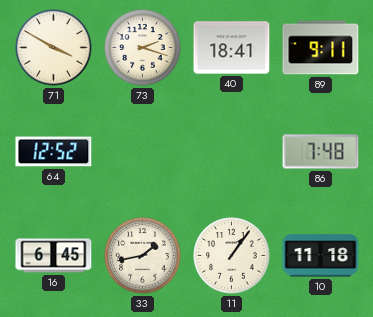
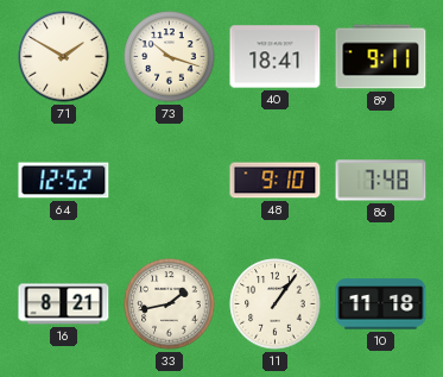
71: 3:50 -> 1:50 (64, 57)
73: 2:18 -> 10:18 (170, 57)
48: none -> 9:10 (276, 181)
16: 6:45 -> 8:21 (64, 304)
